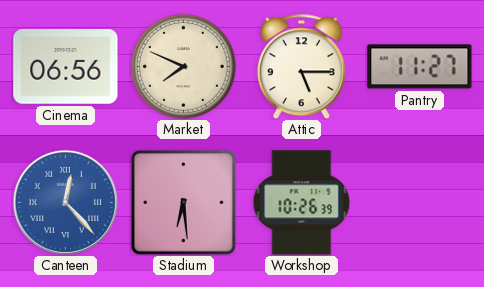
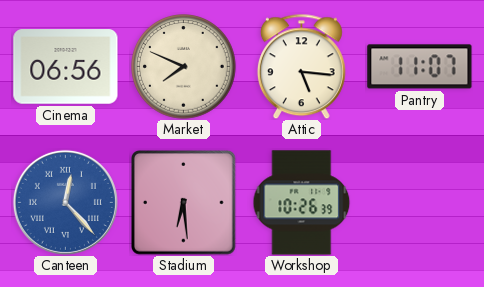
Attic: 5:15 -> 5:16 (301, 66)
Pantry: 11:27 -> 11:07 (420, 67)
